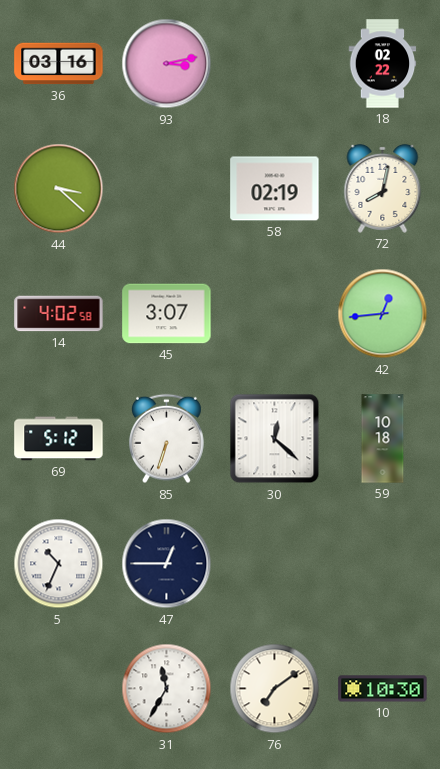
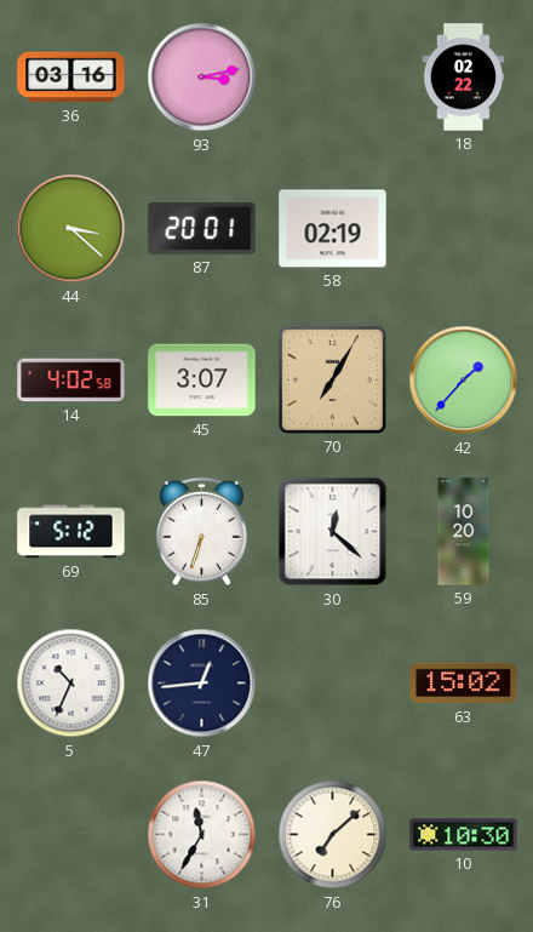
87: none -> 20:01 (202, 228)
72: 8:02 -> none (383, 188)
70: none -> 7:05 (332, 379)
42: 12:44 -> 1:37 (464, 381)
59: 10:18 -> 10:20 (464, 532)
47: 12:45 -> 12:44 (202, 684)
63: none -> 15:02 (464, 684)
76: 7:09 -> 7:08 (333, 835)
